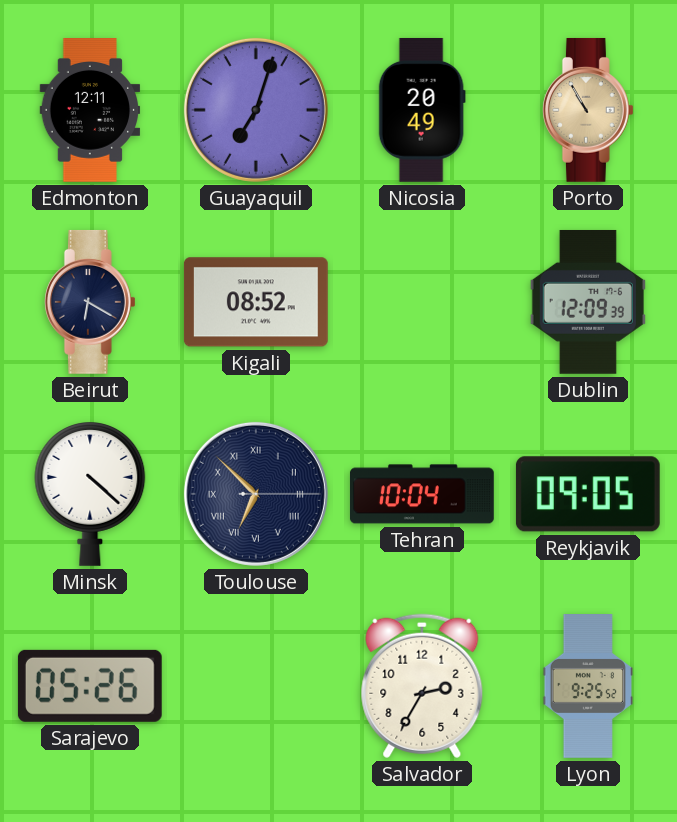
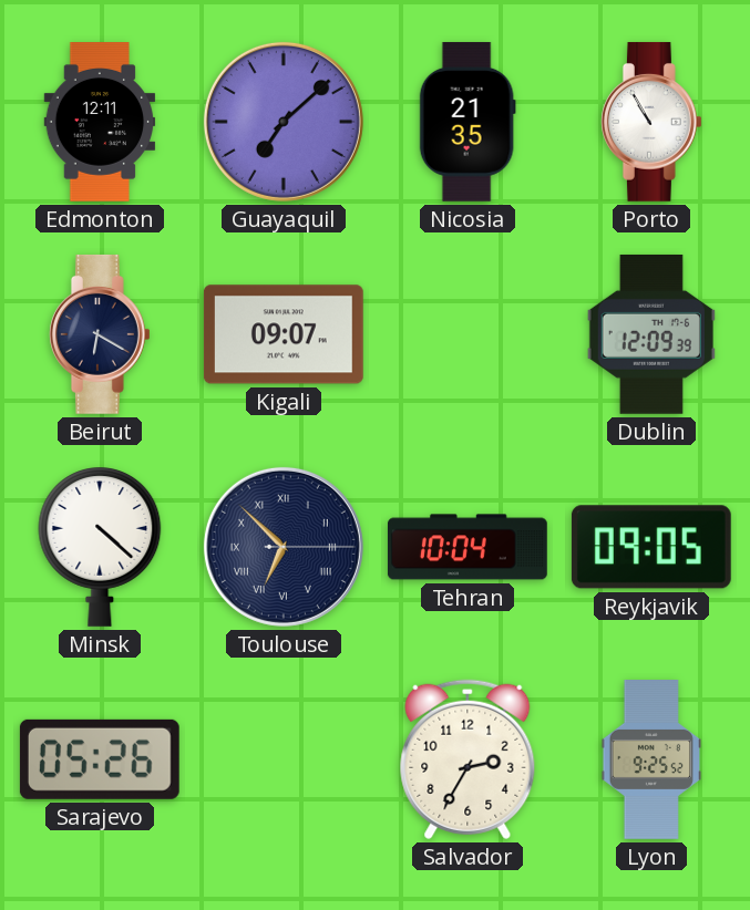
Guayaquil: 7:03 -> 7:08 (284, 122)
Nicosia: 20:49 -> 21:35 (468, 122)
Porto dial: champagne -> white (651, 122)
Kigali: 08:52 -> 09:07 (284, 334)
